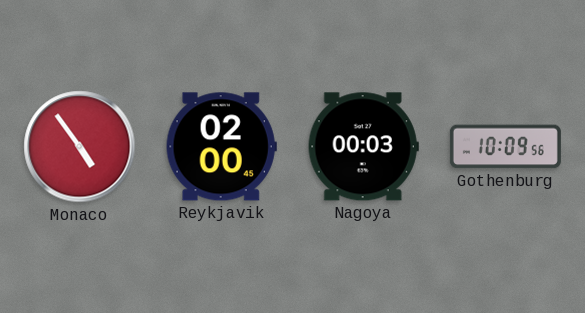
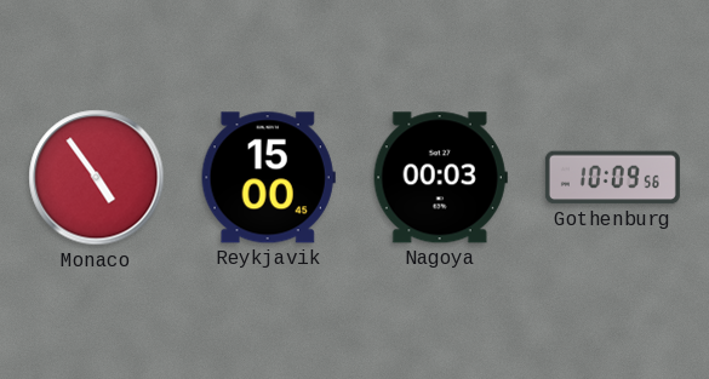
Reykjavik: 02:00 -> 15:00 (268, 178)
